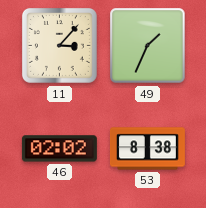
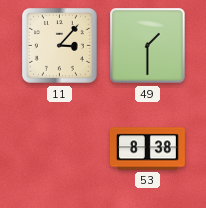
49: 1:34 -> 1:30 (148, 46)
46: 02:02 -> none (59, 149)
